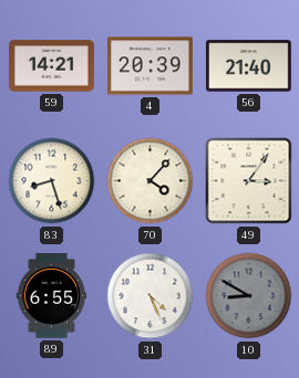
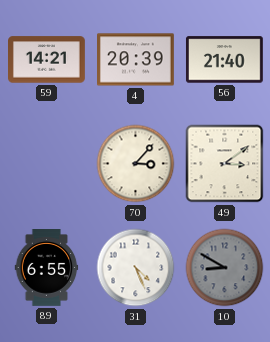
83: 8:27 -> none (52, 181)
70: 4:07 -> 3:07 (136, 164)
49: 3:06 -> 3:09 (225, 164)
